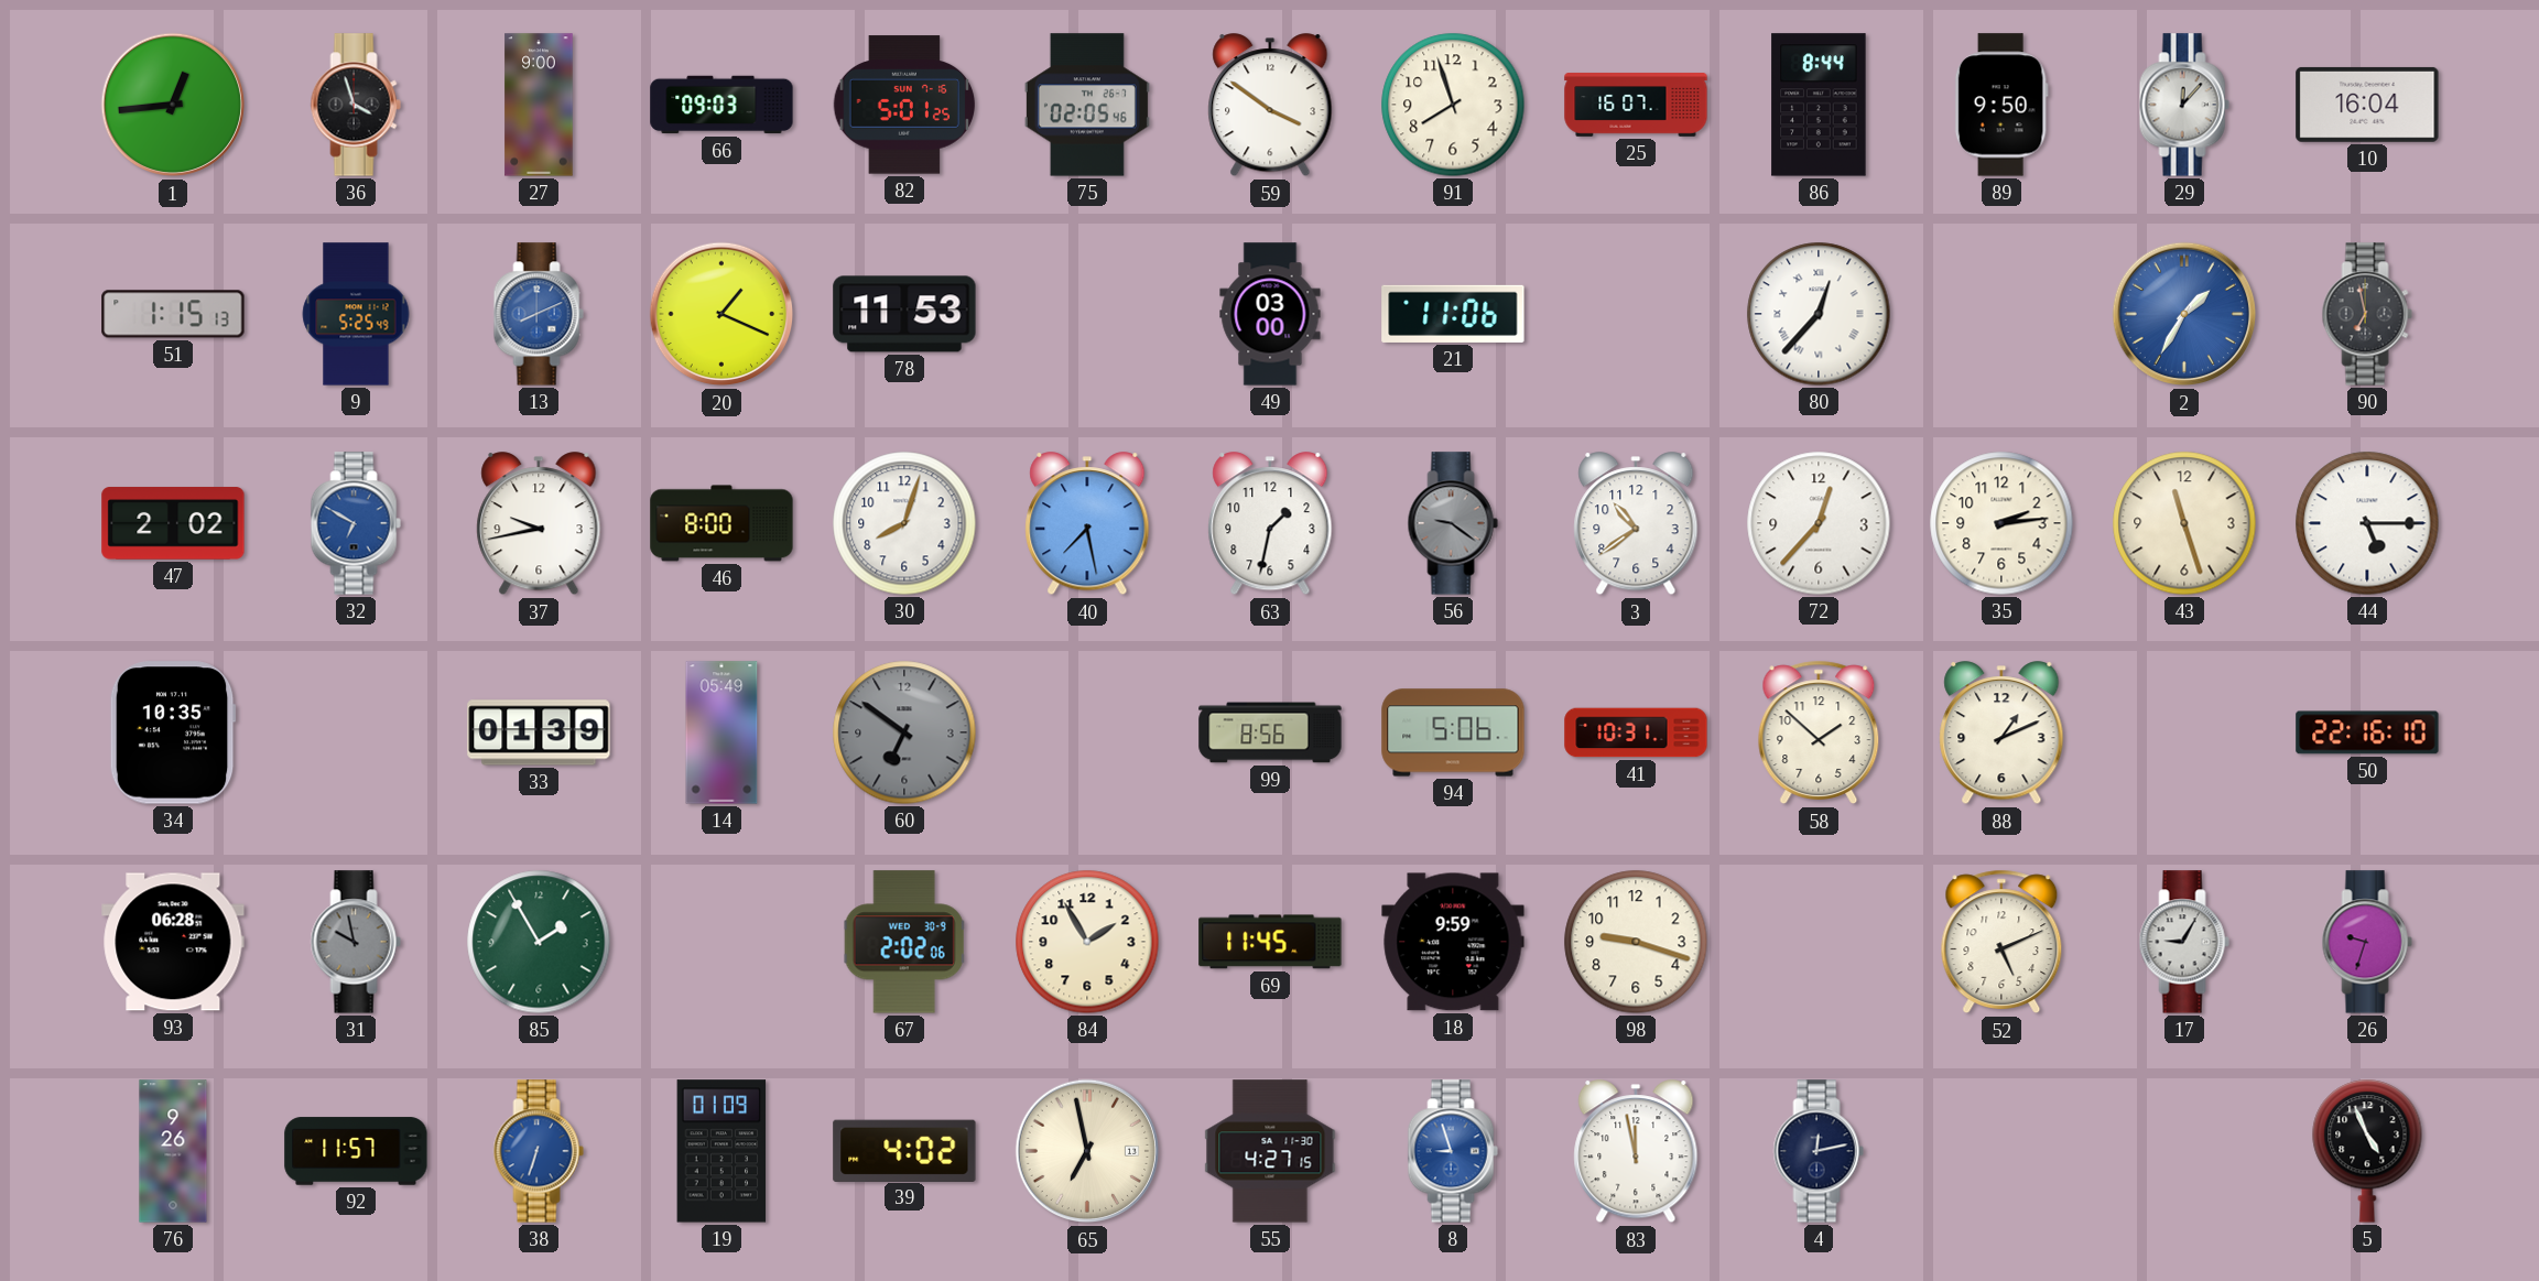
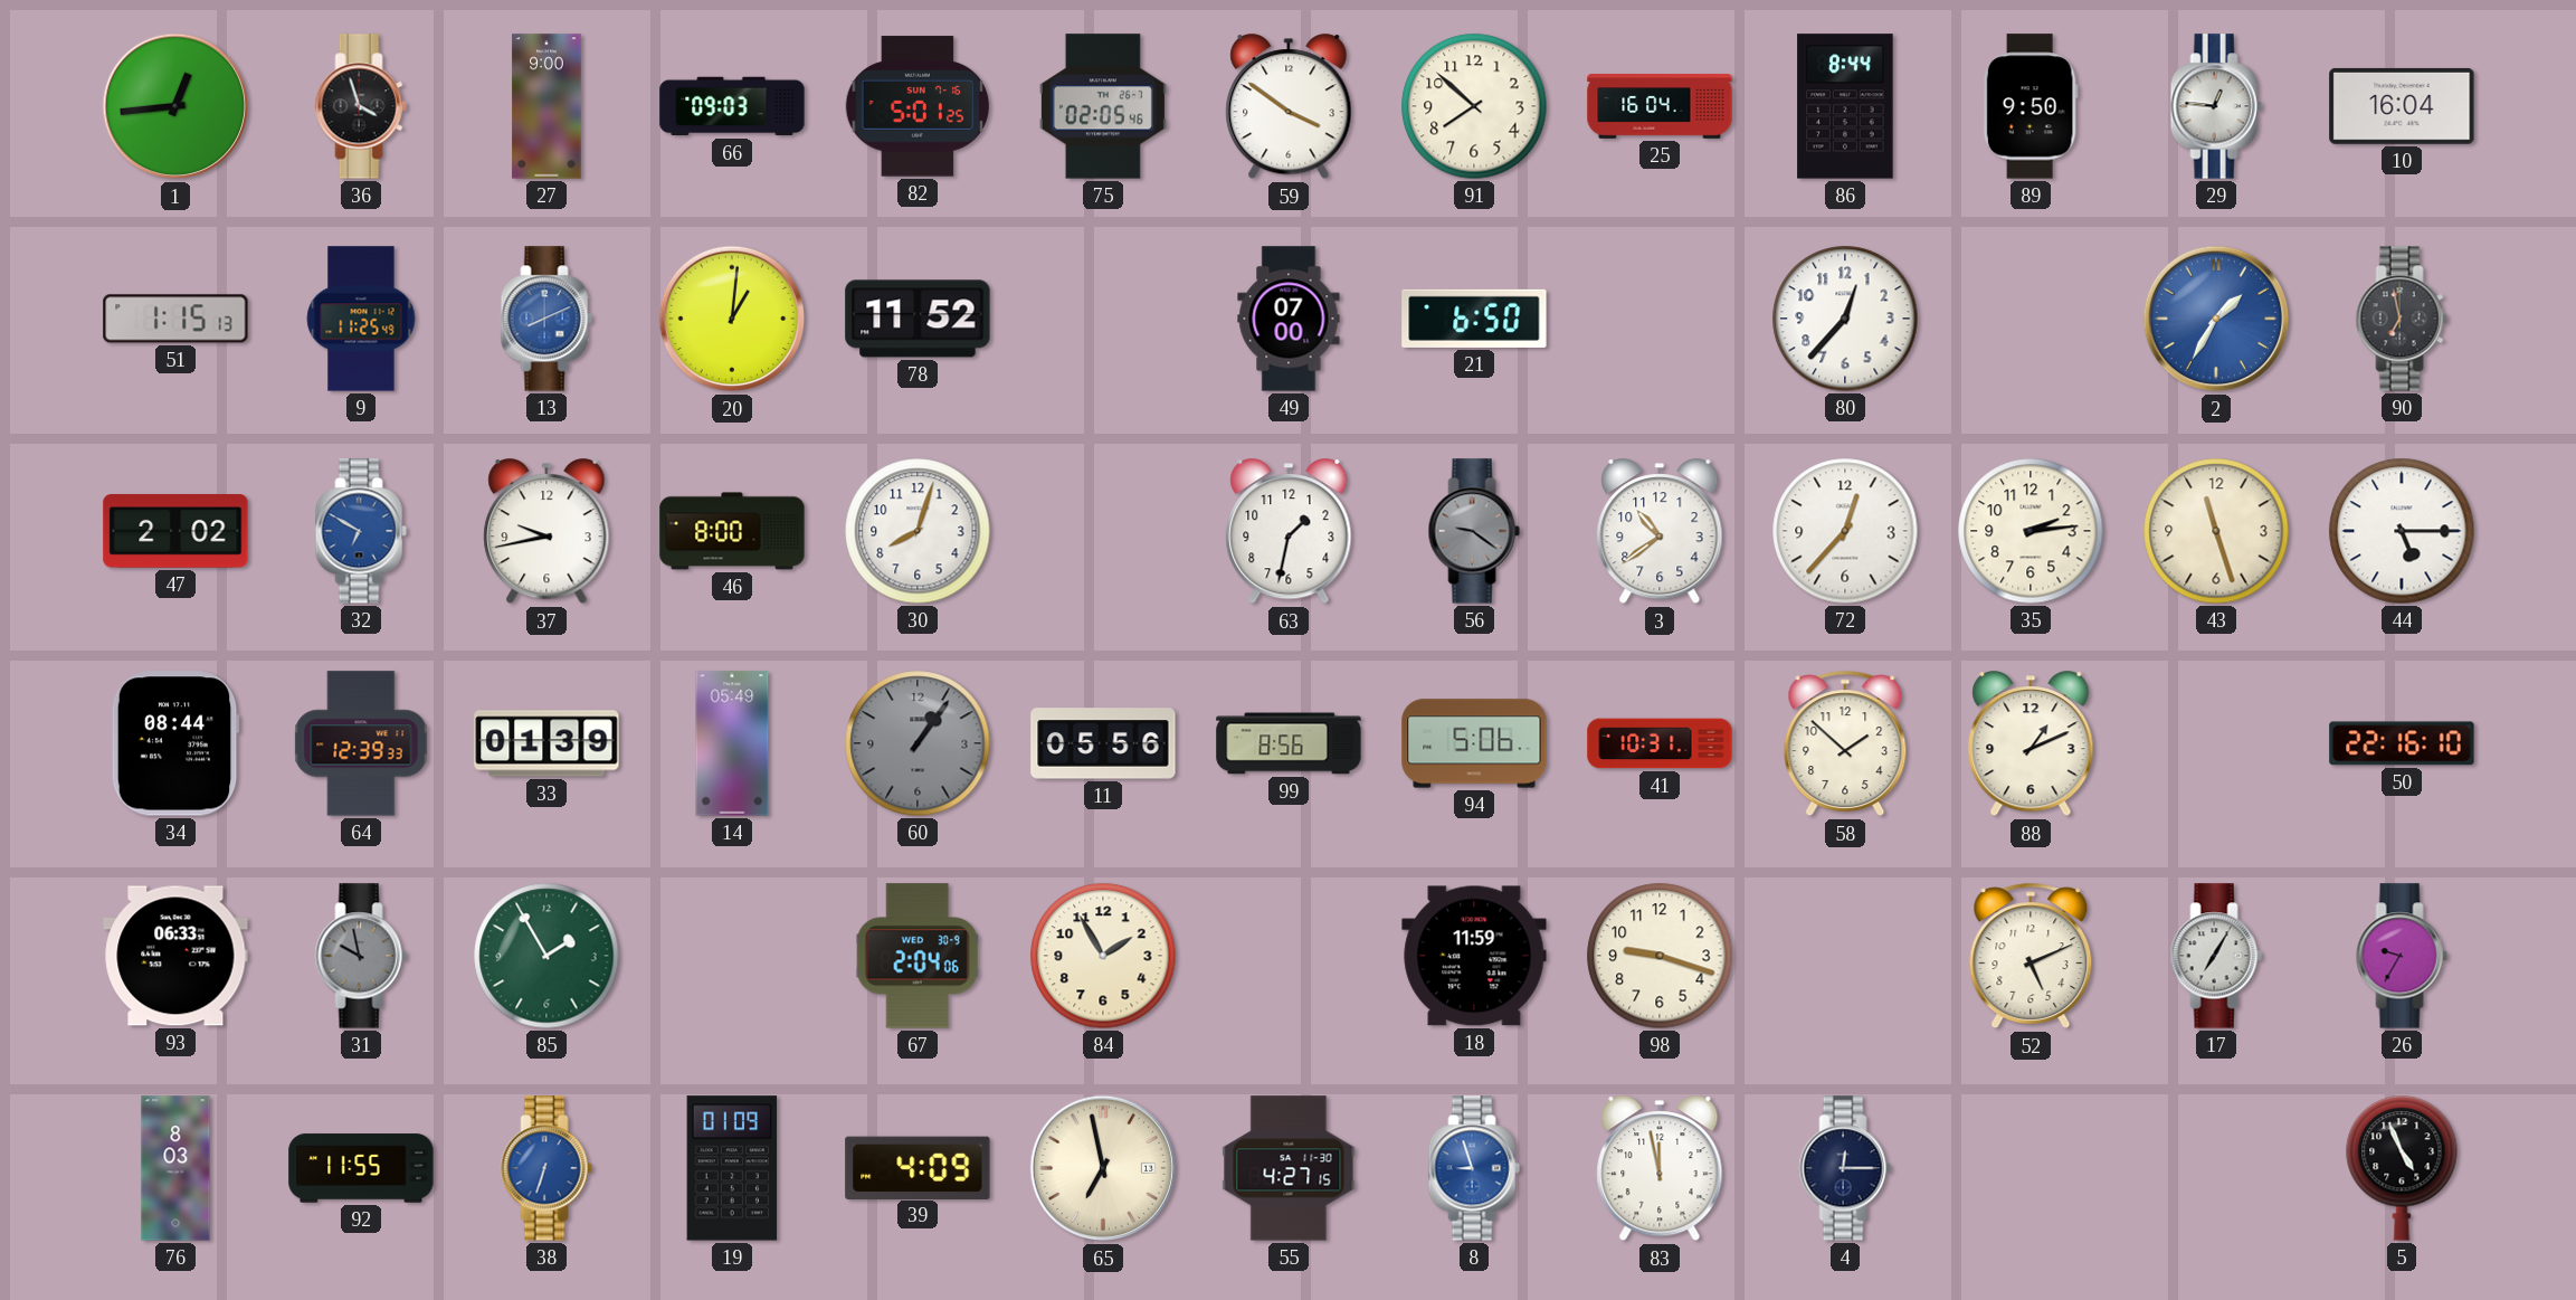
91: 7:57 -> 7:52 (1474, 106)
25: 16:07 -> 16:04 (1660, 106)
29: 12:07 -> 12:46 (2216, 106)
9: 5:25 -> 11:25 (361, 319)
20: 1:19 -> 1:01 (732, 319)
78: 11:53 -> 11:52 (918, 319)
49: 03:00 -> 07:00 (1289, 319)
21: 11:06 -> 6:50 (1474, 319)
80 numerals: Roman -> Arabic (1845, 319)
40: 7:28 -> none (1087, 524)
34: 10:35 -> 08:44 (175, 743)
64: none -> 12:39 (361, 743)
60: 6:51 -> 1:06 (918, 743)
11: none -> 05:56 (1103, 743)
93: 06:28 -> 06:33 (175, 956)
67: 2:02 -> 2:04 (918, 956)
69: 11:45 -> none (1270, 942)
18: 9:59 -> 11:59 (1474, 956)
17: 9:05 -> 7:05 (2216, 956)
26: 9:33 -> 9:35 (2402, 956)
76: 9:26 -> 8:03 (175, 1168)
92: 11:57 -> 11:55 (361, 1168)
39: 4:02 -> 4:09 (918, 1167)
4: 12:13 -> 12:15 (1845, 1168)
